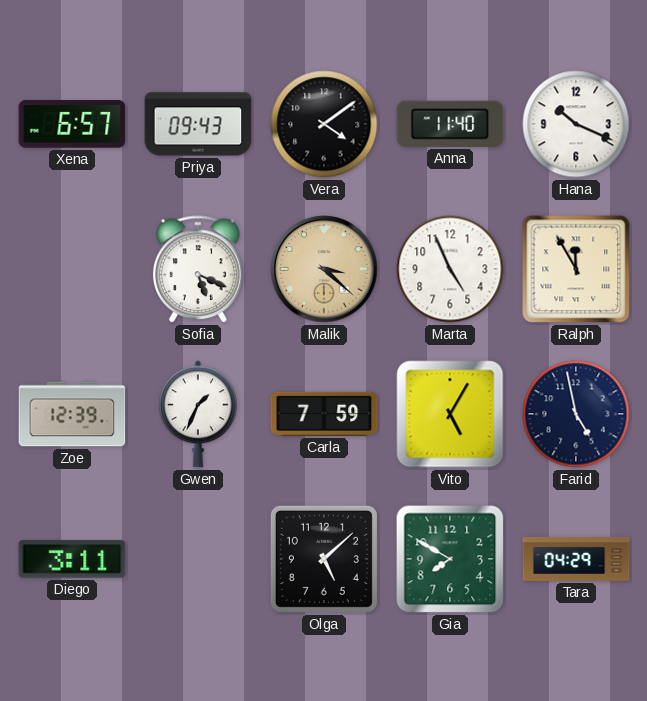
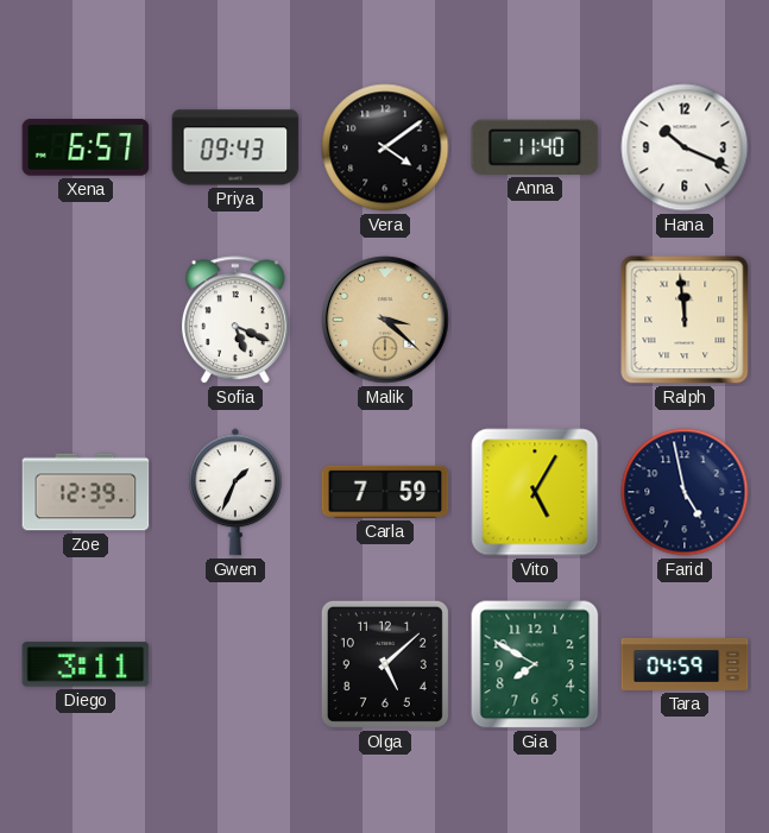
Marta: 4:56 -> none (450, 269)
Ralph: 11:55 -> 11:59 (685, 320)
Tara: 04:29 -> 04:59 (685, 664)
